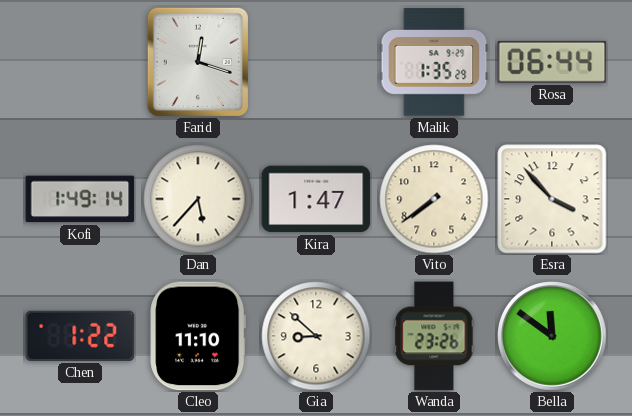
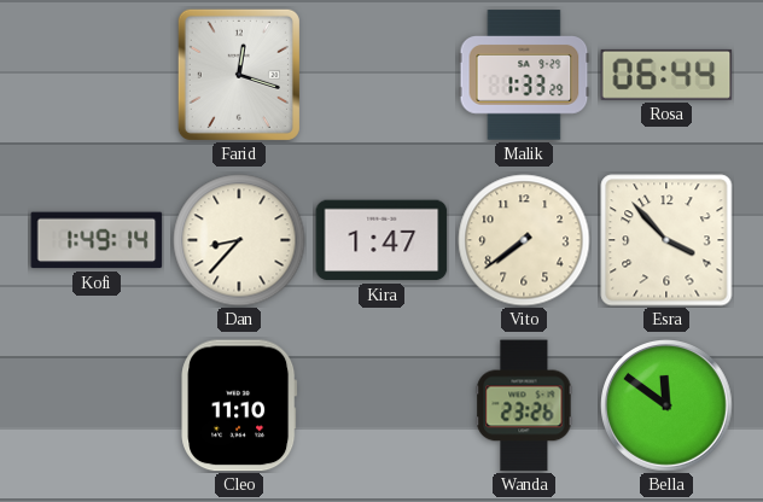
Malik: 1:35 -> 1:33 (524, 75)
Dan: 5:37 -> 8:37 (239, 240)
Chen: 1:22 -> none (80, 336)
Gia: 8:52 -> none (316, 336)
